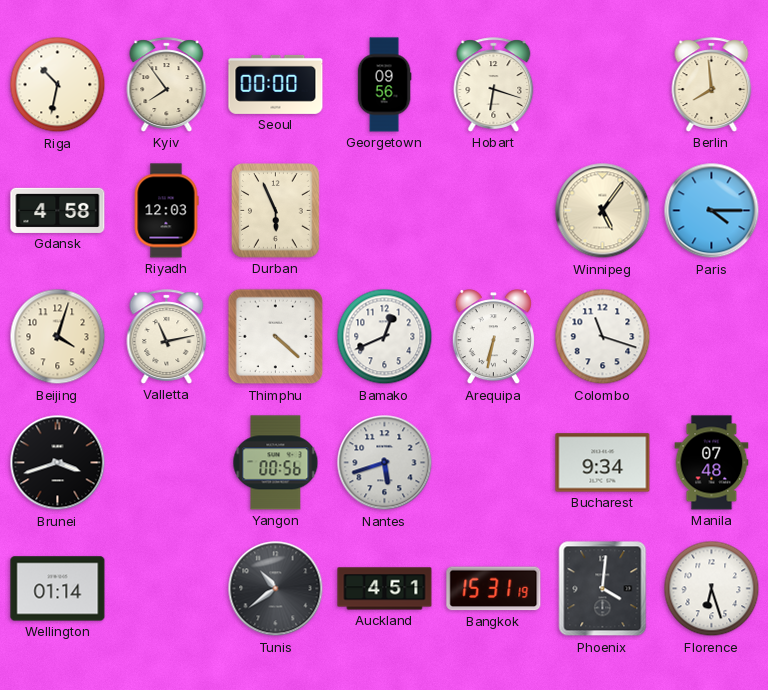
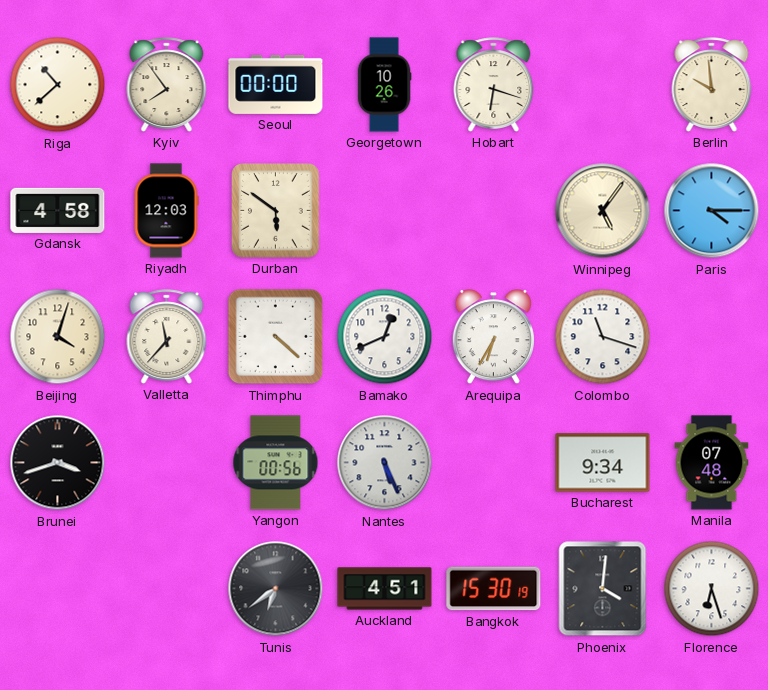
Riga: 10:32 -> 10:38 (58, 85)
Georgetown: 09:56 -> 10:26 (384, 85)
Berlin: 7:59 -> 9:59 (712, 85)
Durban: 5:56 -> 5:51 (276, 211)
Valletta: 11:13 -> 11:37 (167, 337)
Arequipa: 6:32 -> 6:35 (493, 337)
Nantes: 5:42 -> 5:26 (385, 463)
Wellington: 01:14 -> none (58, 589)
Tunis: 10:39 -> 6:39 (276, 589)
Bangkok: 15:31 -> 15:30 (494, 589)
